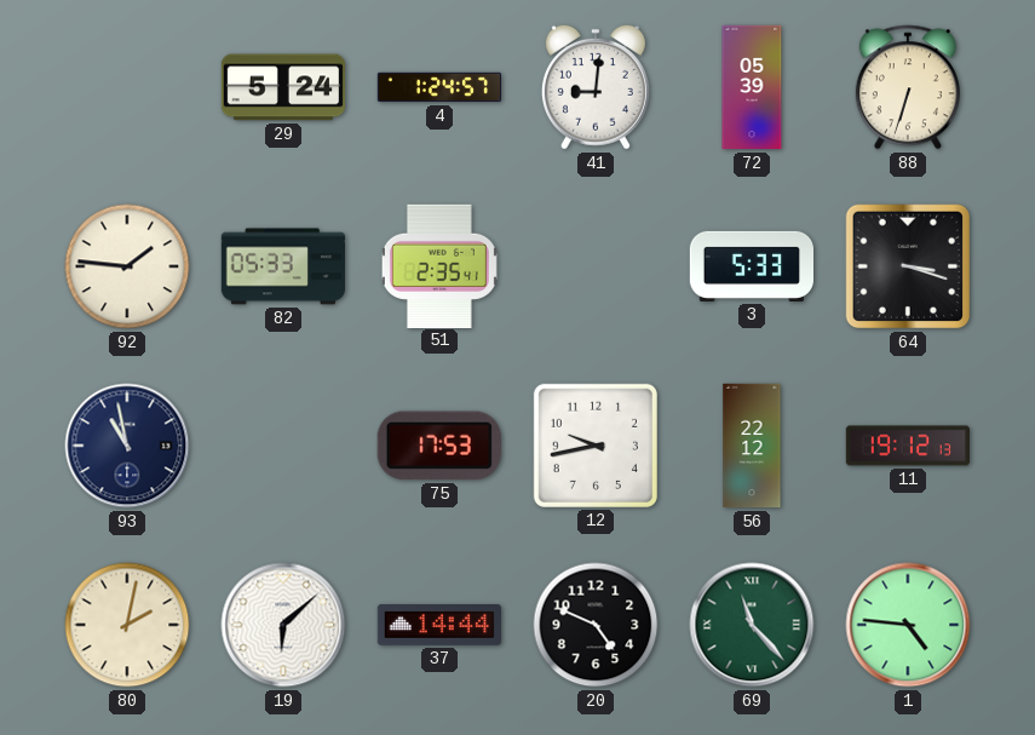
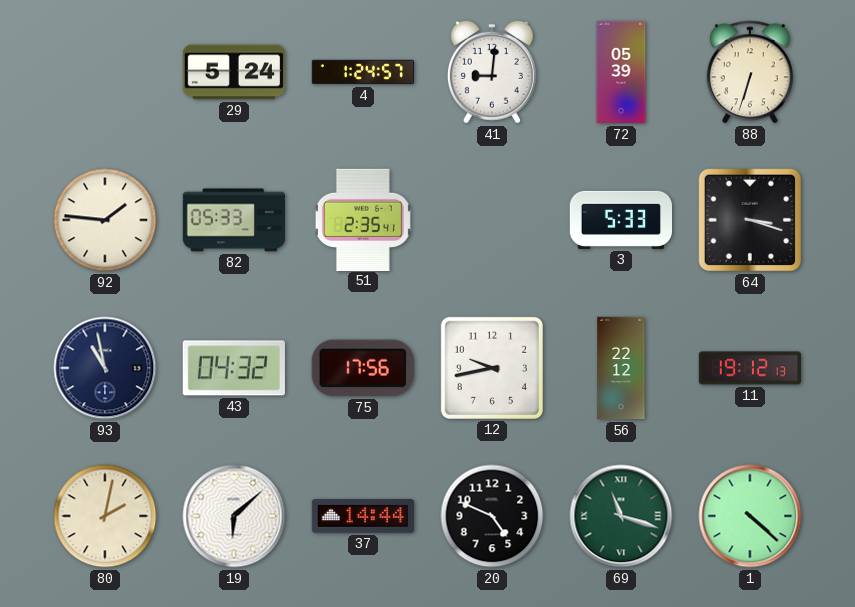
43: none -> 04:32 (234, 368)
75: 17:53 -> 17:56 (363, 368)
69: 11:23 -> 11:18 (621, 516)
1: 4:46 -> 4:22 (750, 516)
